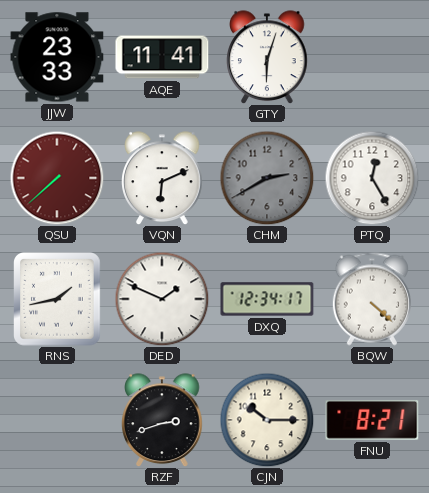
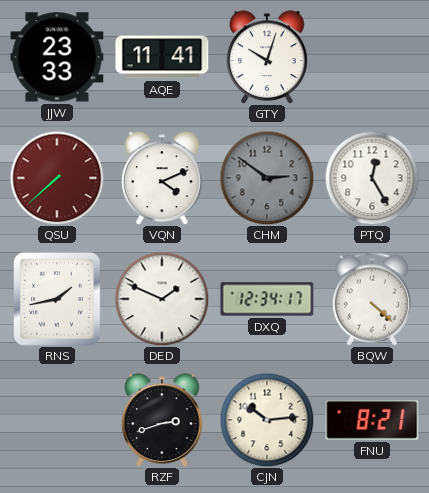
GTY: 6:03 -> 10:03 (267, 57)
VQN: 6:11 -> 4:11 (162, 178)
CHM: 2:40 -> 2:51 (267, 178)
CJN: 10:15 -> 10:14 (267, 420)
